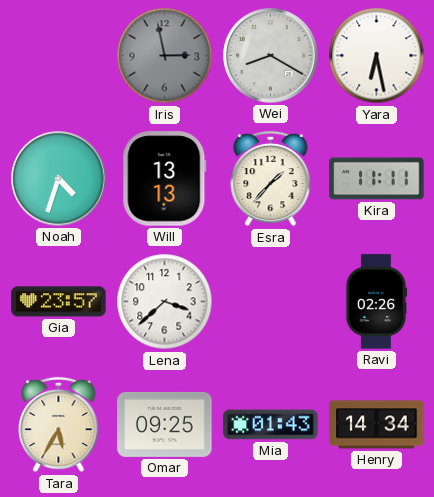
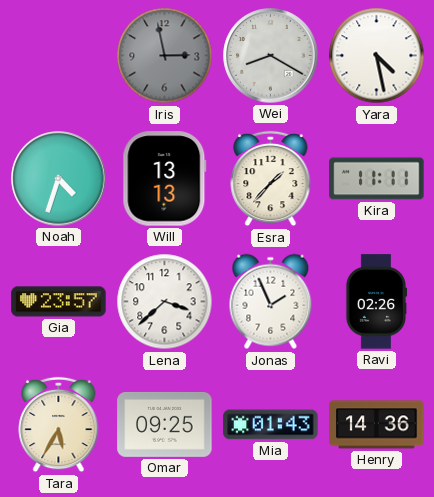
Yara: 6:28 -> 4:28 (377, 56)
Jonas: none -> 1:56 (271, 302)
Henry: 14:34 -> 14:36 (377, 425)
